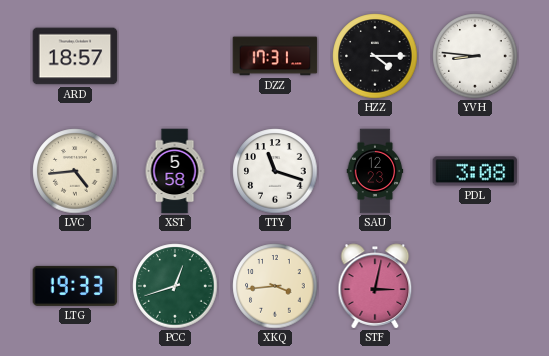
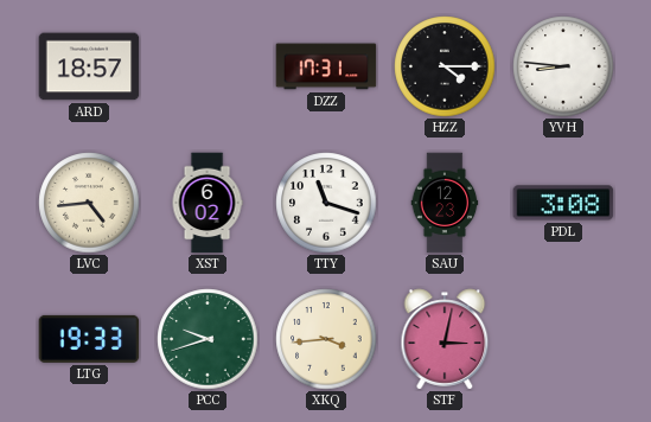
XST: 5:58 -> 6:02 (208, 203)
PCC: 12:42 -> 9:42 (208, 339)
